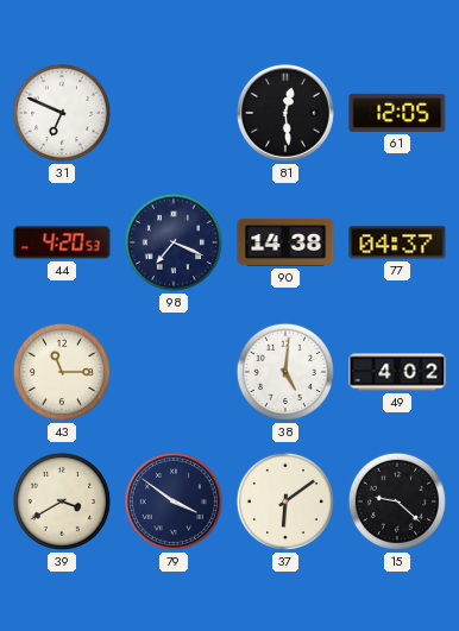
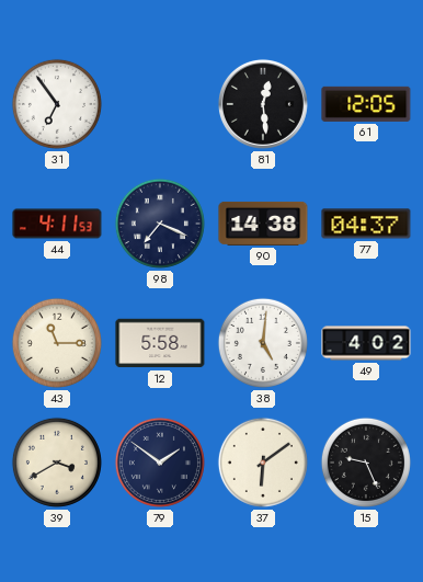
31: 6:49 -> 6:54 (57, 104)
44: 4:20 -> 4:11 (57, 224)
12: none -> 5:58 (160, 343)
79: 3:51 -> 1:51 (160, 463)
15: 9:22 -> 9:26 (366, 463)
